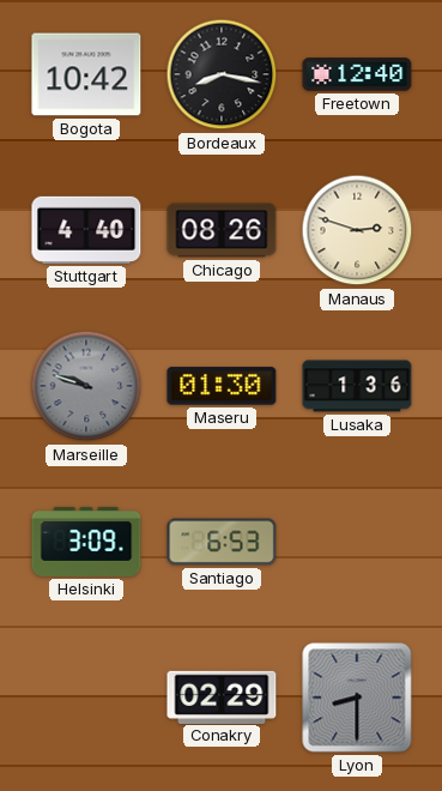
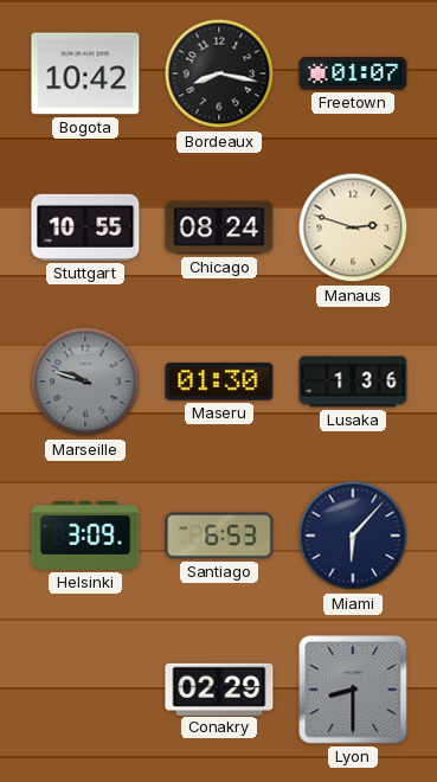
Freetown: 12:40 -> 01:07 (353, 73)
Stuttgart: 4:40 -> 10:55 (85, 227)
Chicago: 08:26 -> 08:24 (219, 227)
Miami: none -> 6:07 (353, 536)
